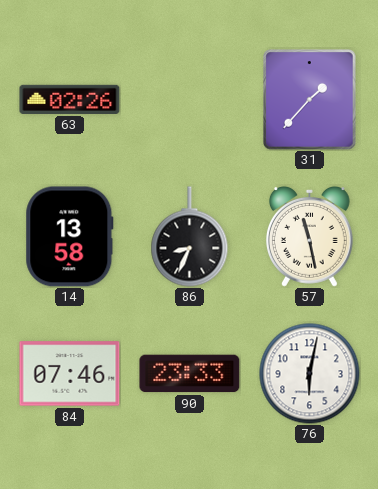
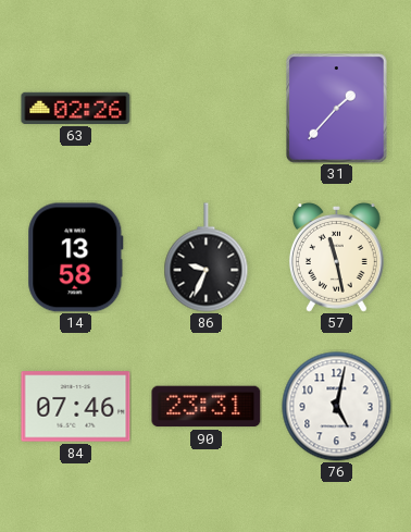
86: 8:34 -> 9:34 (207, 258)
90: 23:33 -> 23:31 (207, 407)
76: 6:02 -> 5:02 (337, 407)
